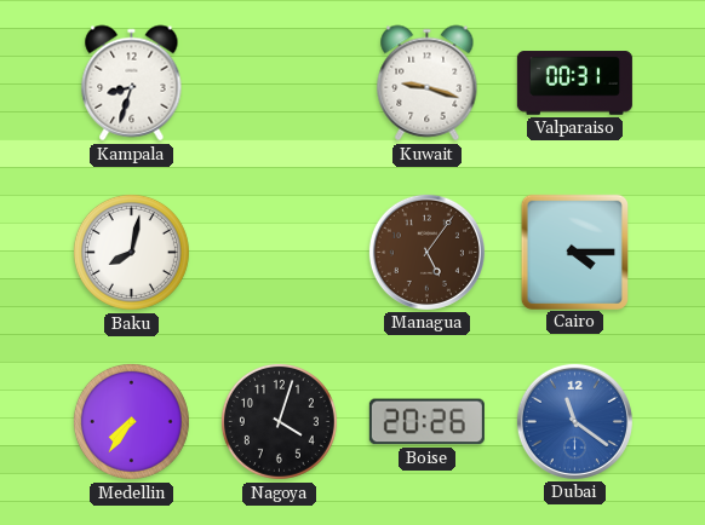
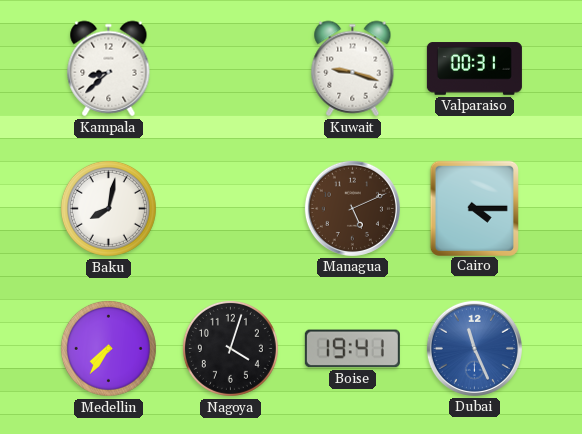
Kampala: 8:33 -> 8:38 (109, 69)
Managua: 5:06 -> 5:11 (352, 208)
Boise: 20:26 -> 19:41 (352, 349)
Dubai: 11:21 -> 11:26 (474, 348)
